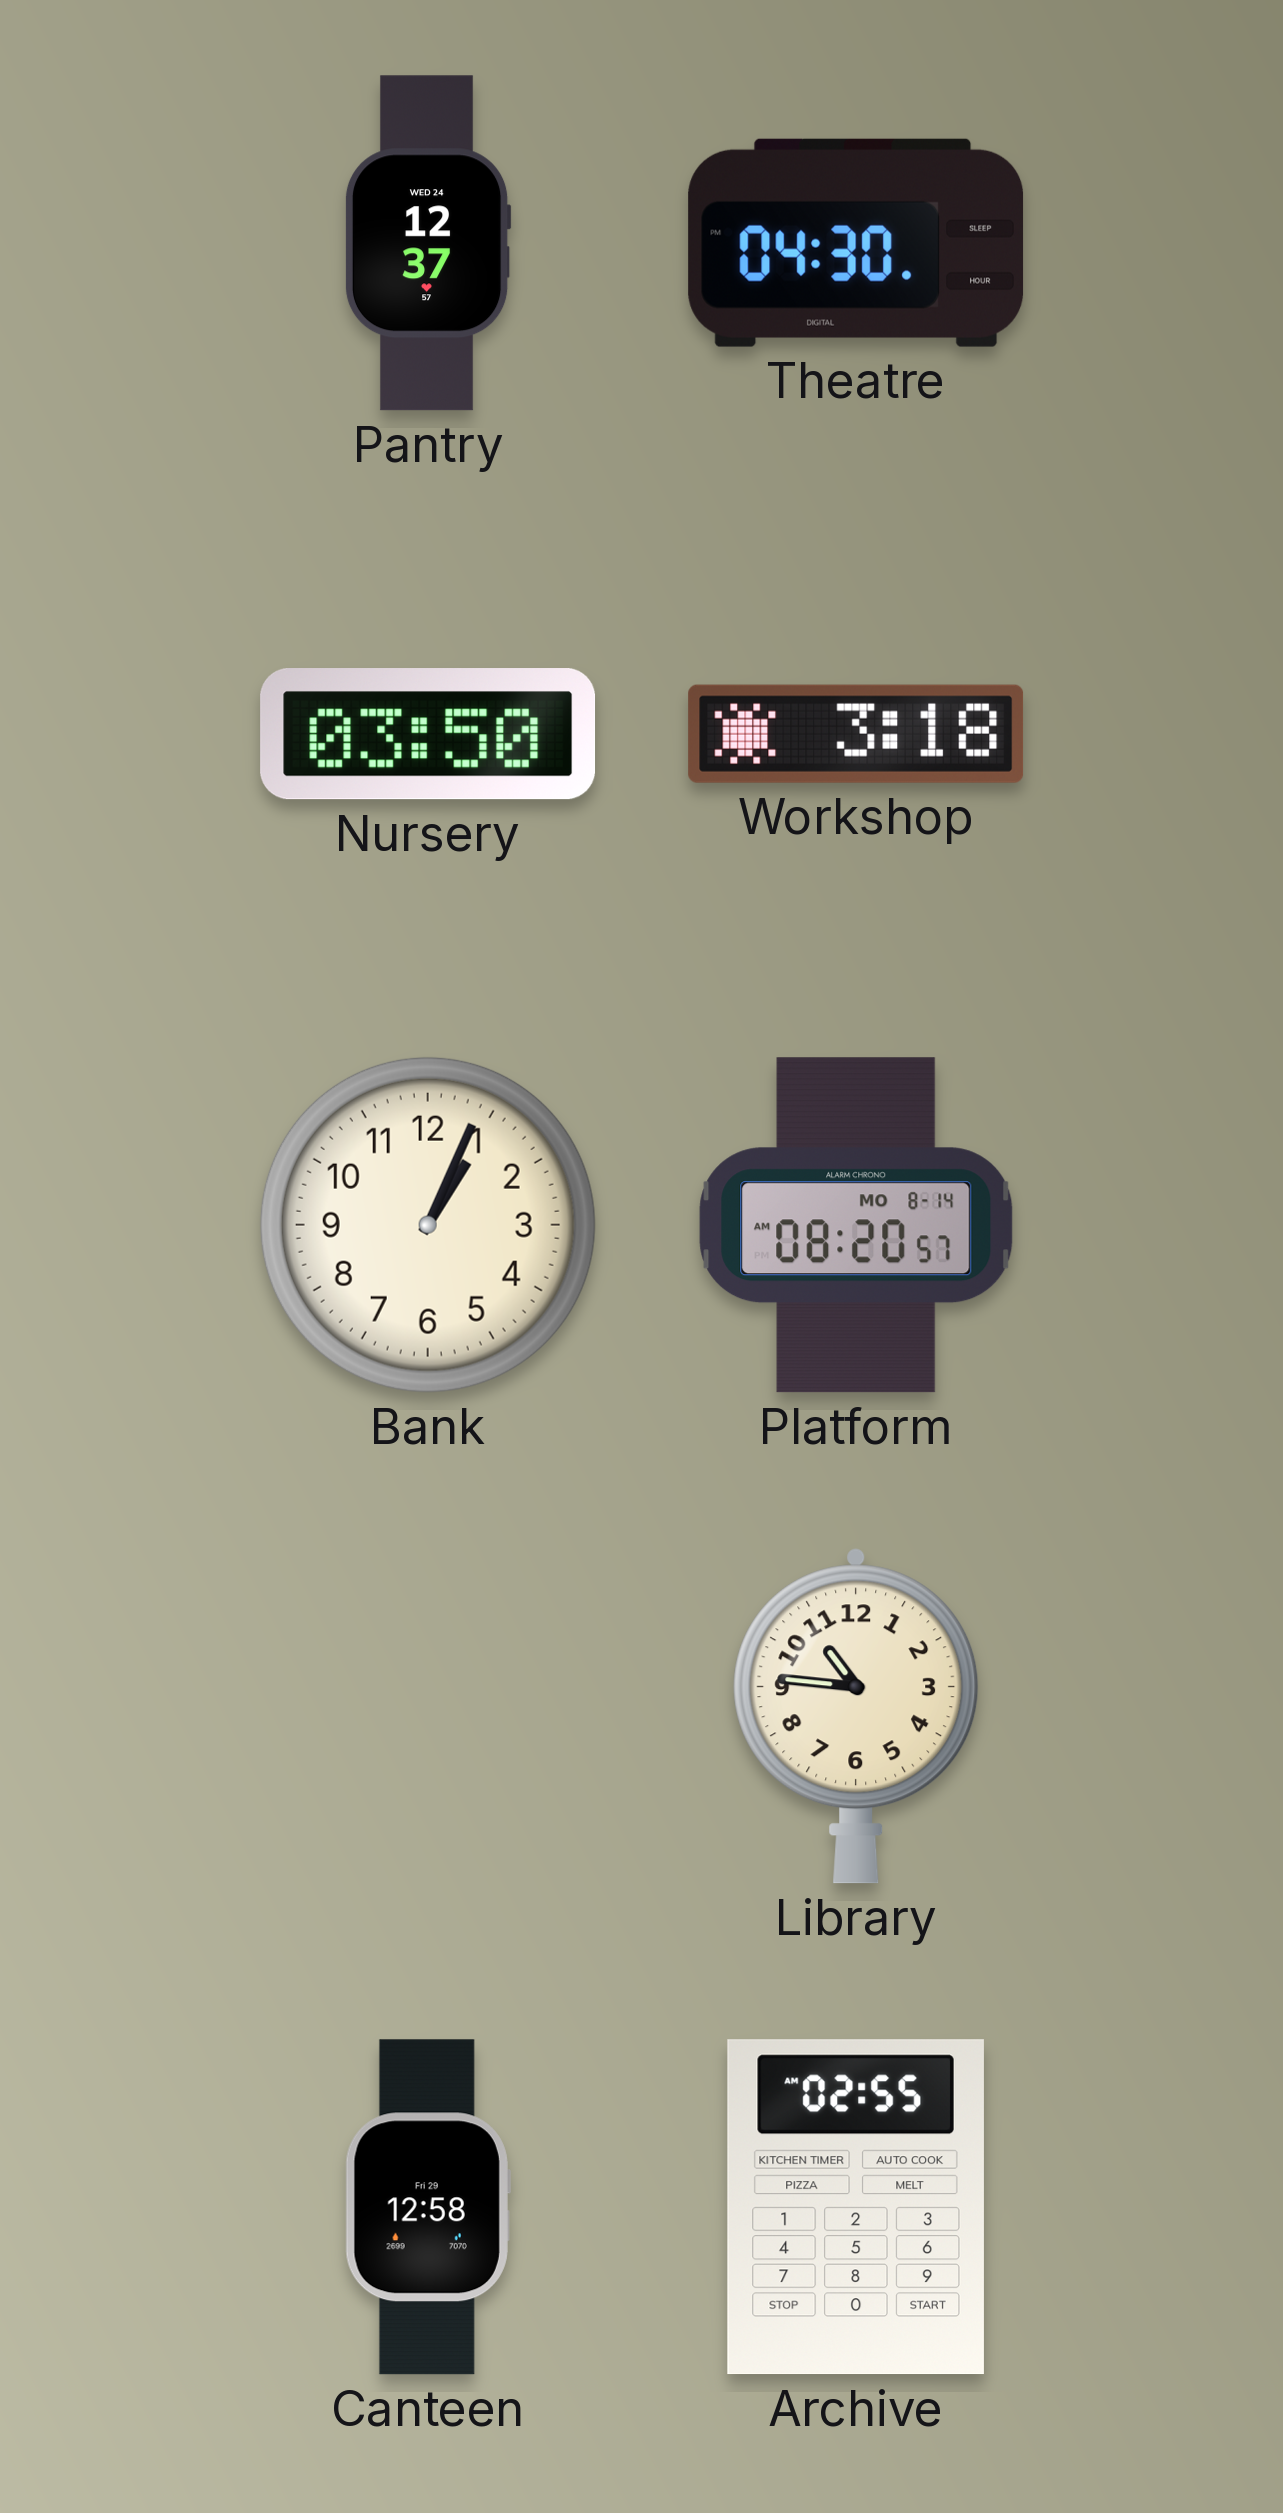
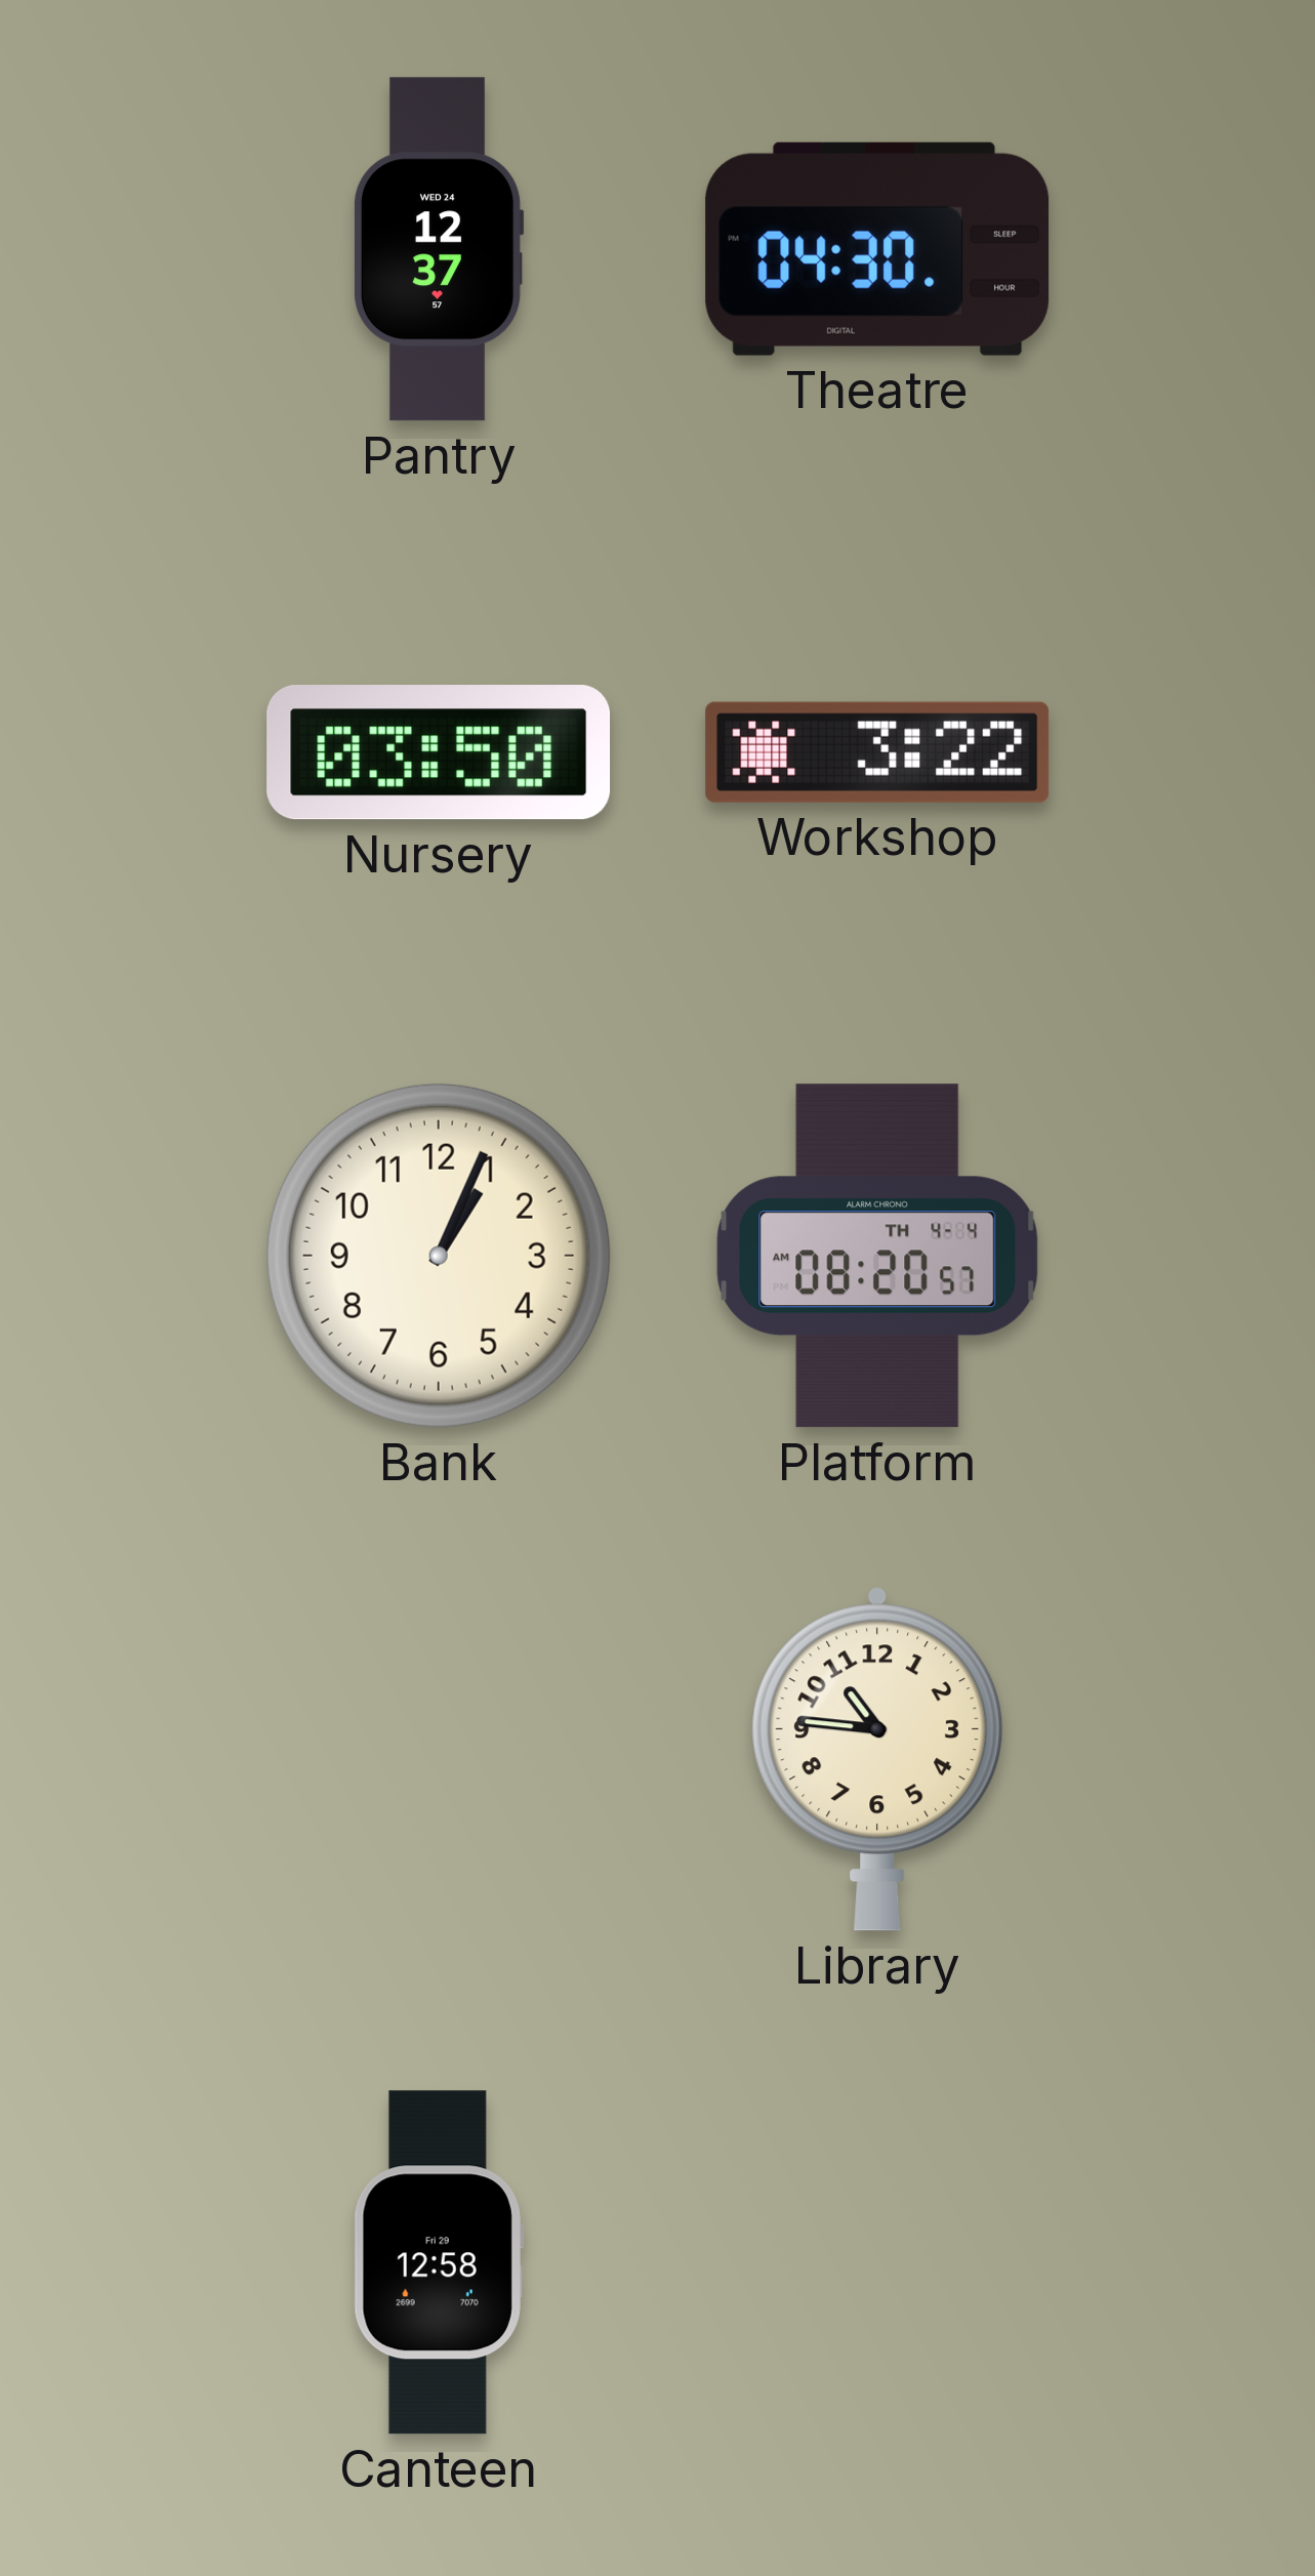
Workshop: 3:18 -> 3:22 (877, 752)
Platform date: MO 8-14 -> TH 4-4 (877, 1256)
Archive: 02:55 -> none (856, 2207)
